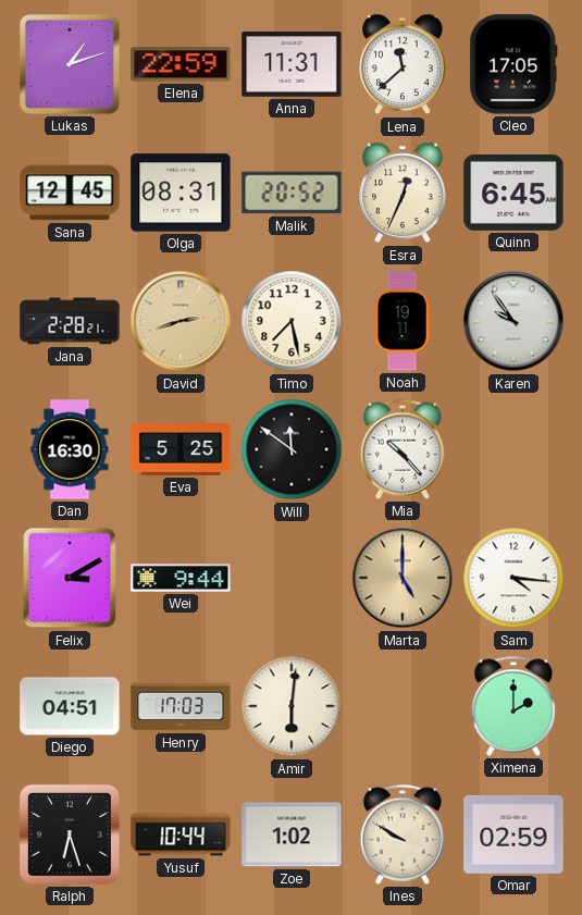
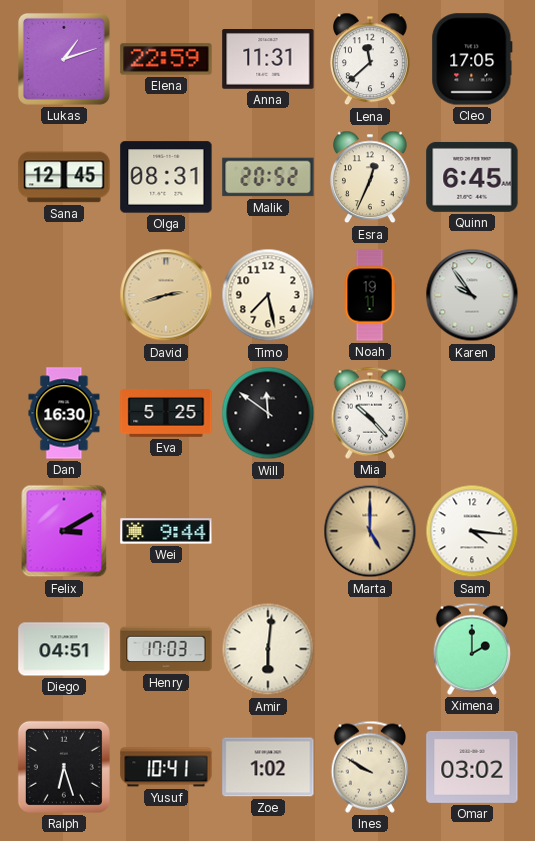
Jana: 2:28 -> none (70, 321)
Yusuf: 10:44 -> 10:41 (166, 767)
Omar: 02:59 -> 03:02 (472, 767)
